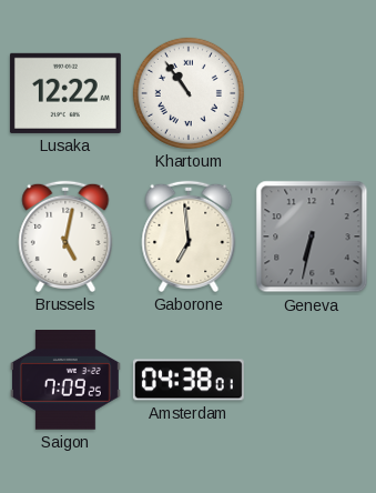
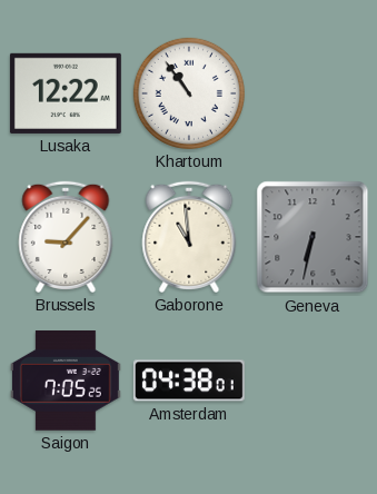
Brussels: 5:02 -> 9:07 (66, 237)
Gaborone: 6:59 -> 10:59 (189, 237)
Saigon: 7:09 -> 7:05 (66, 382)
